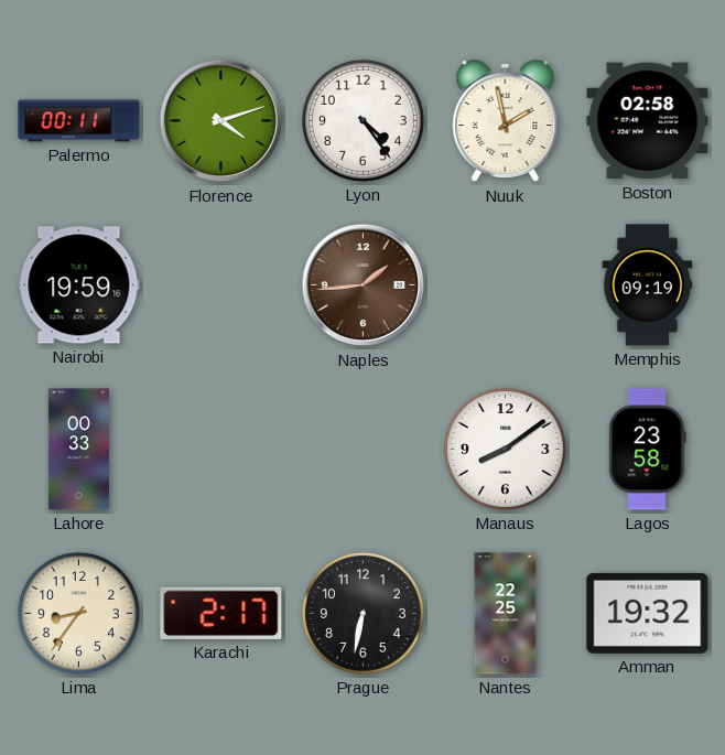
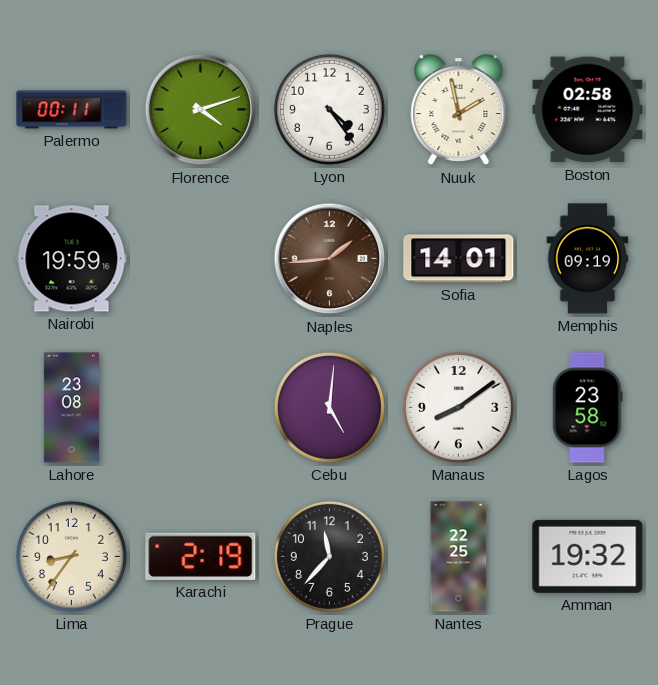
Sofia: none -> 14:01 (459, 259)
Lahore: 00:33 -> 23:08 (71, 408)
Cebu: none -> 5:01 (329, 407)
Karachi: 2:17 -> 2:19 (201, 556)
Prague: 6:32 -> 11:37 (329, 556)
